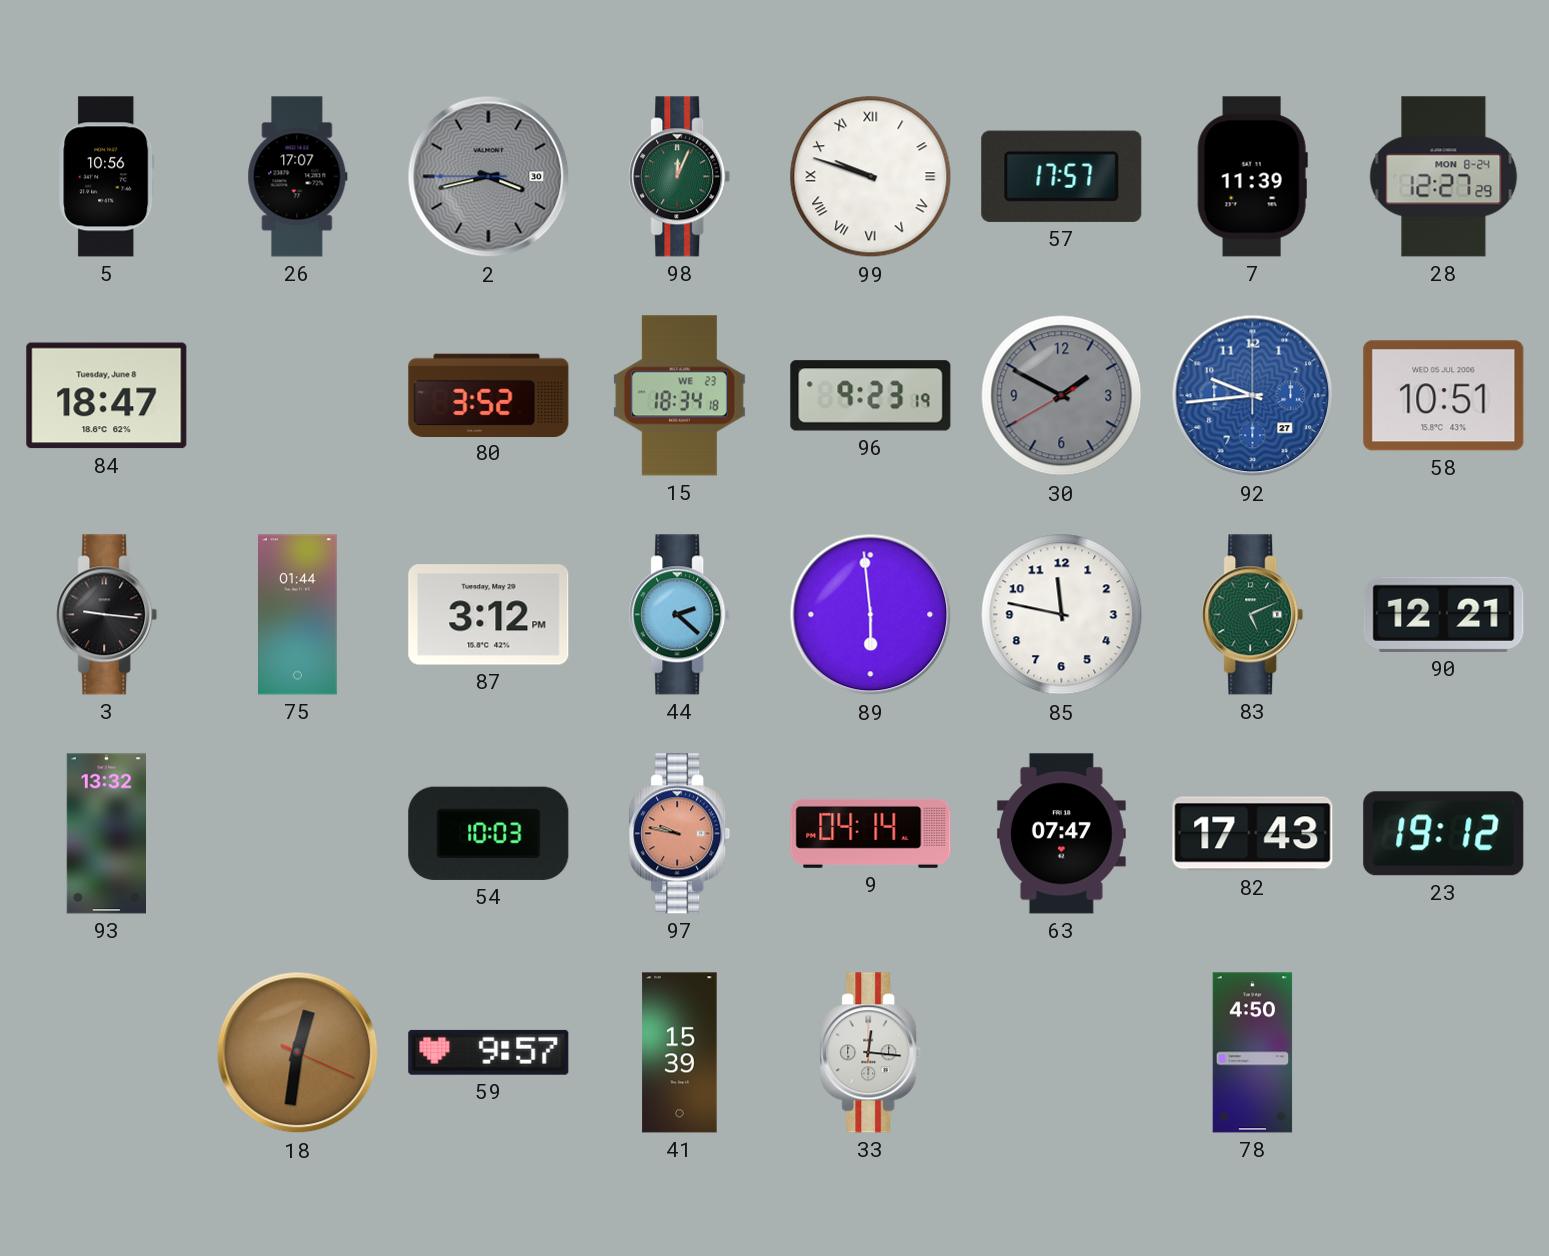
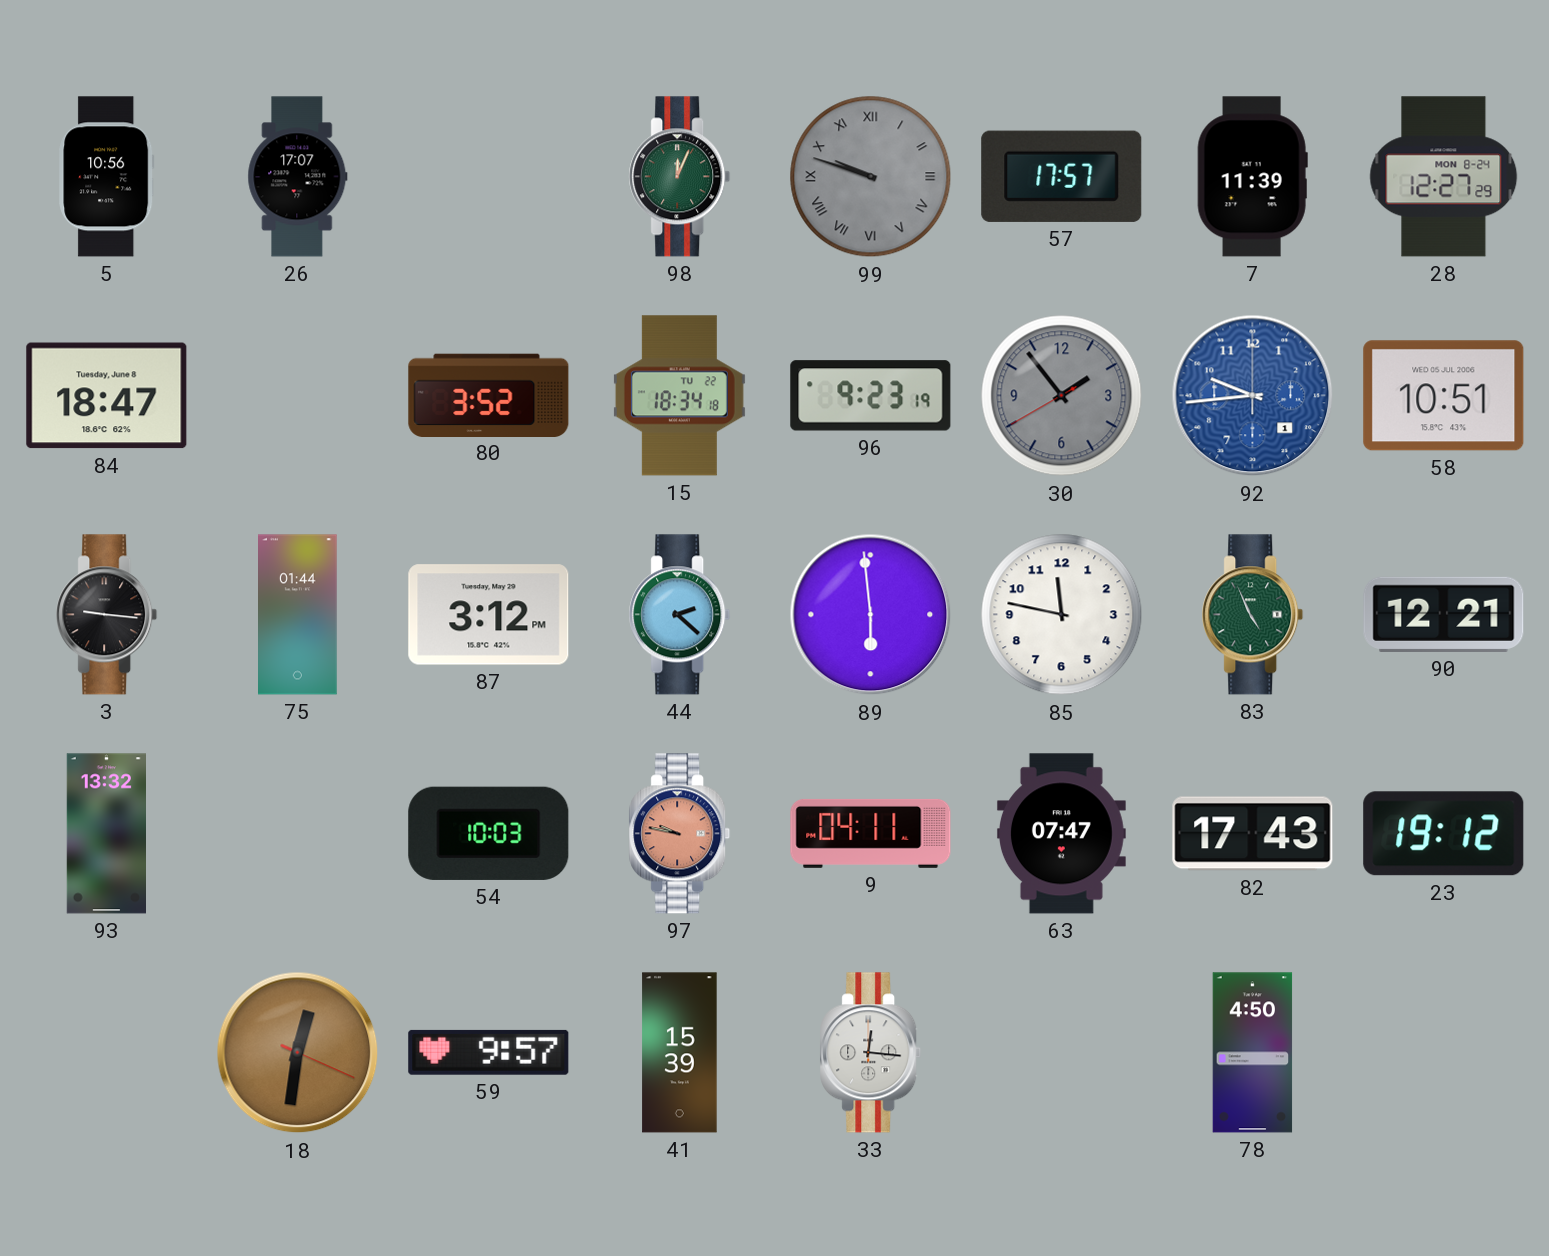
2: 3:42 -> none (489, 177)
99 dial: white -> grey (871, 177)
15 date: WE 23 -> TU 22 (679, 396)
30: 1:49 -> 1:53 (1062, 396)
92 date: 27 -> 1 (1253, 396)
83: 5:11 -> 4:56 (1253, 615)
9: 04:14 -> 04:11 (871, 833)
